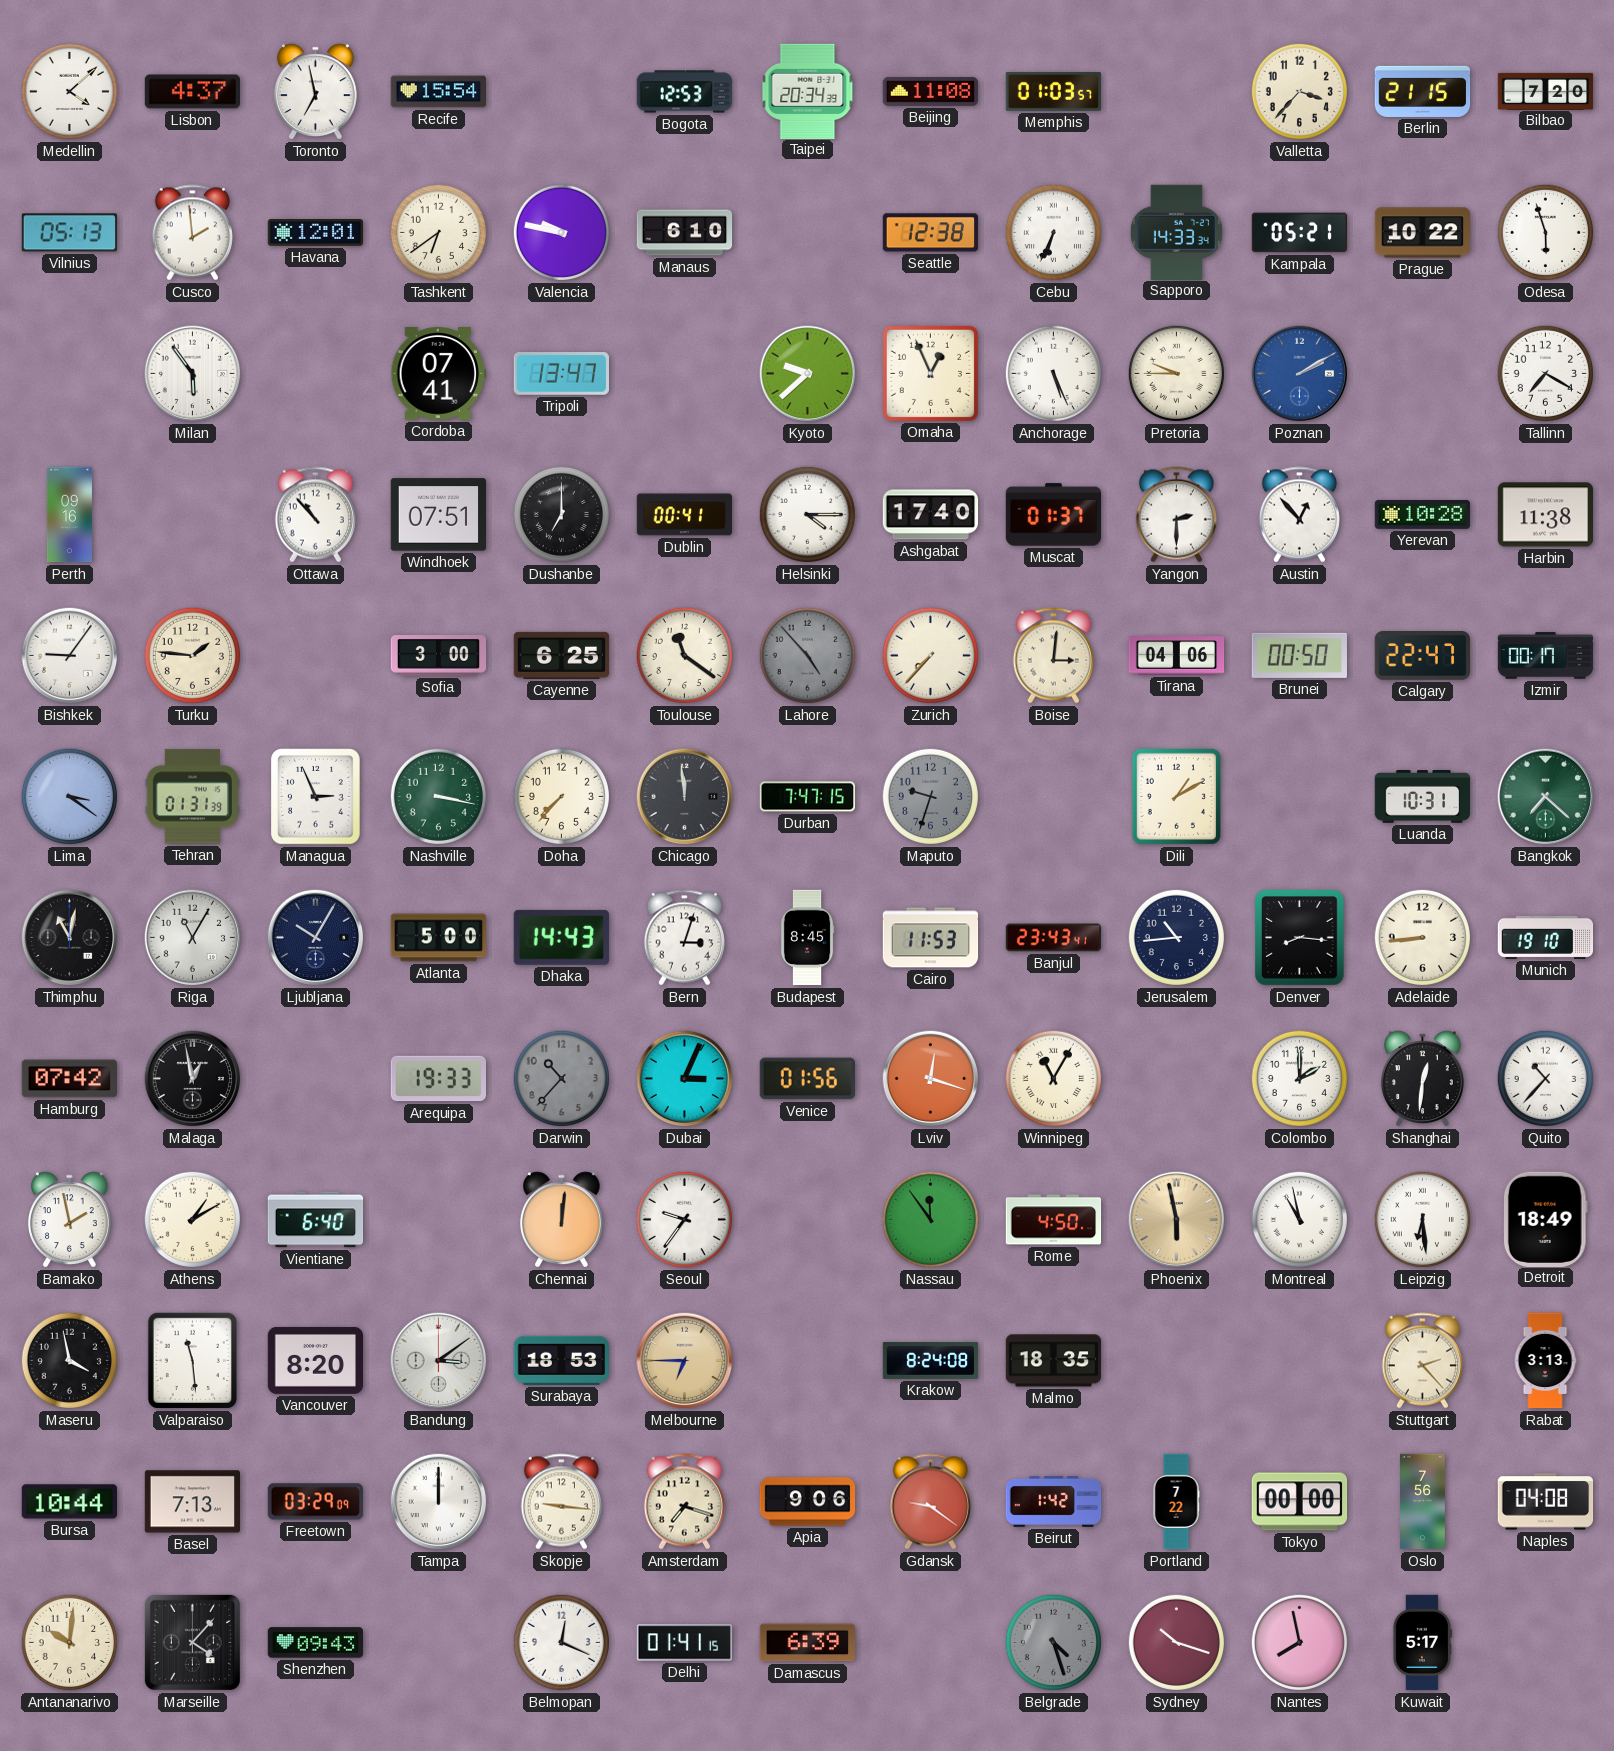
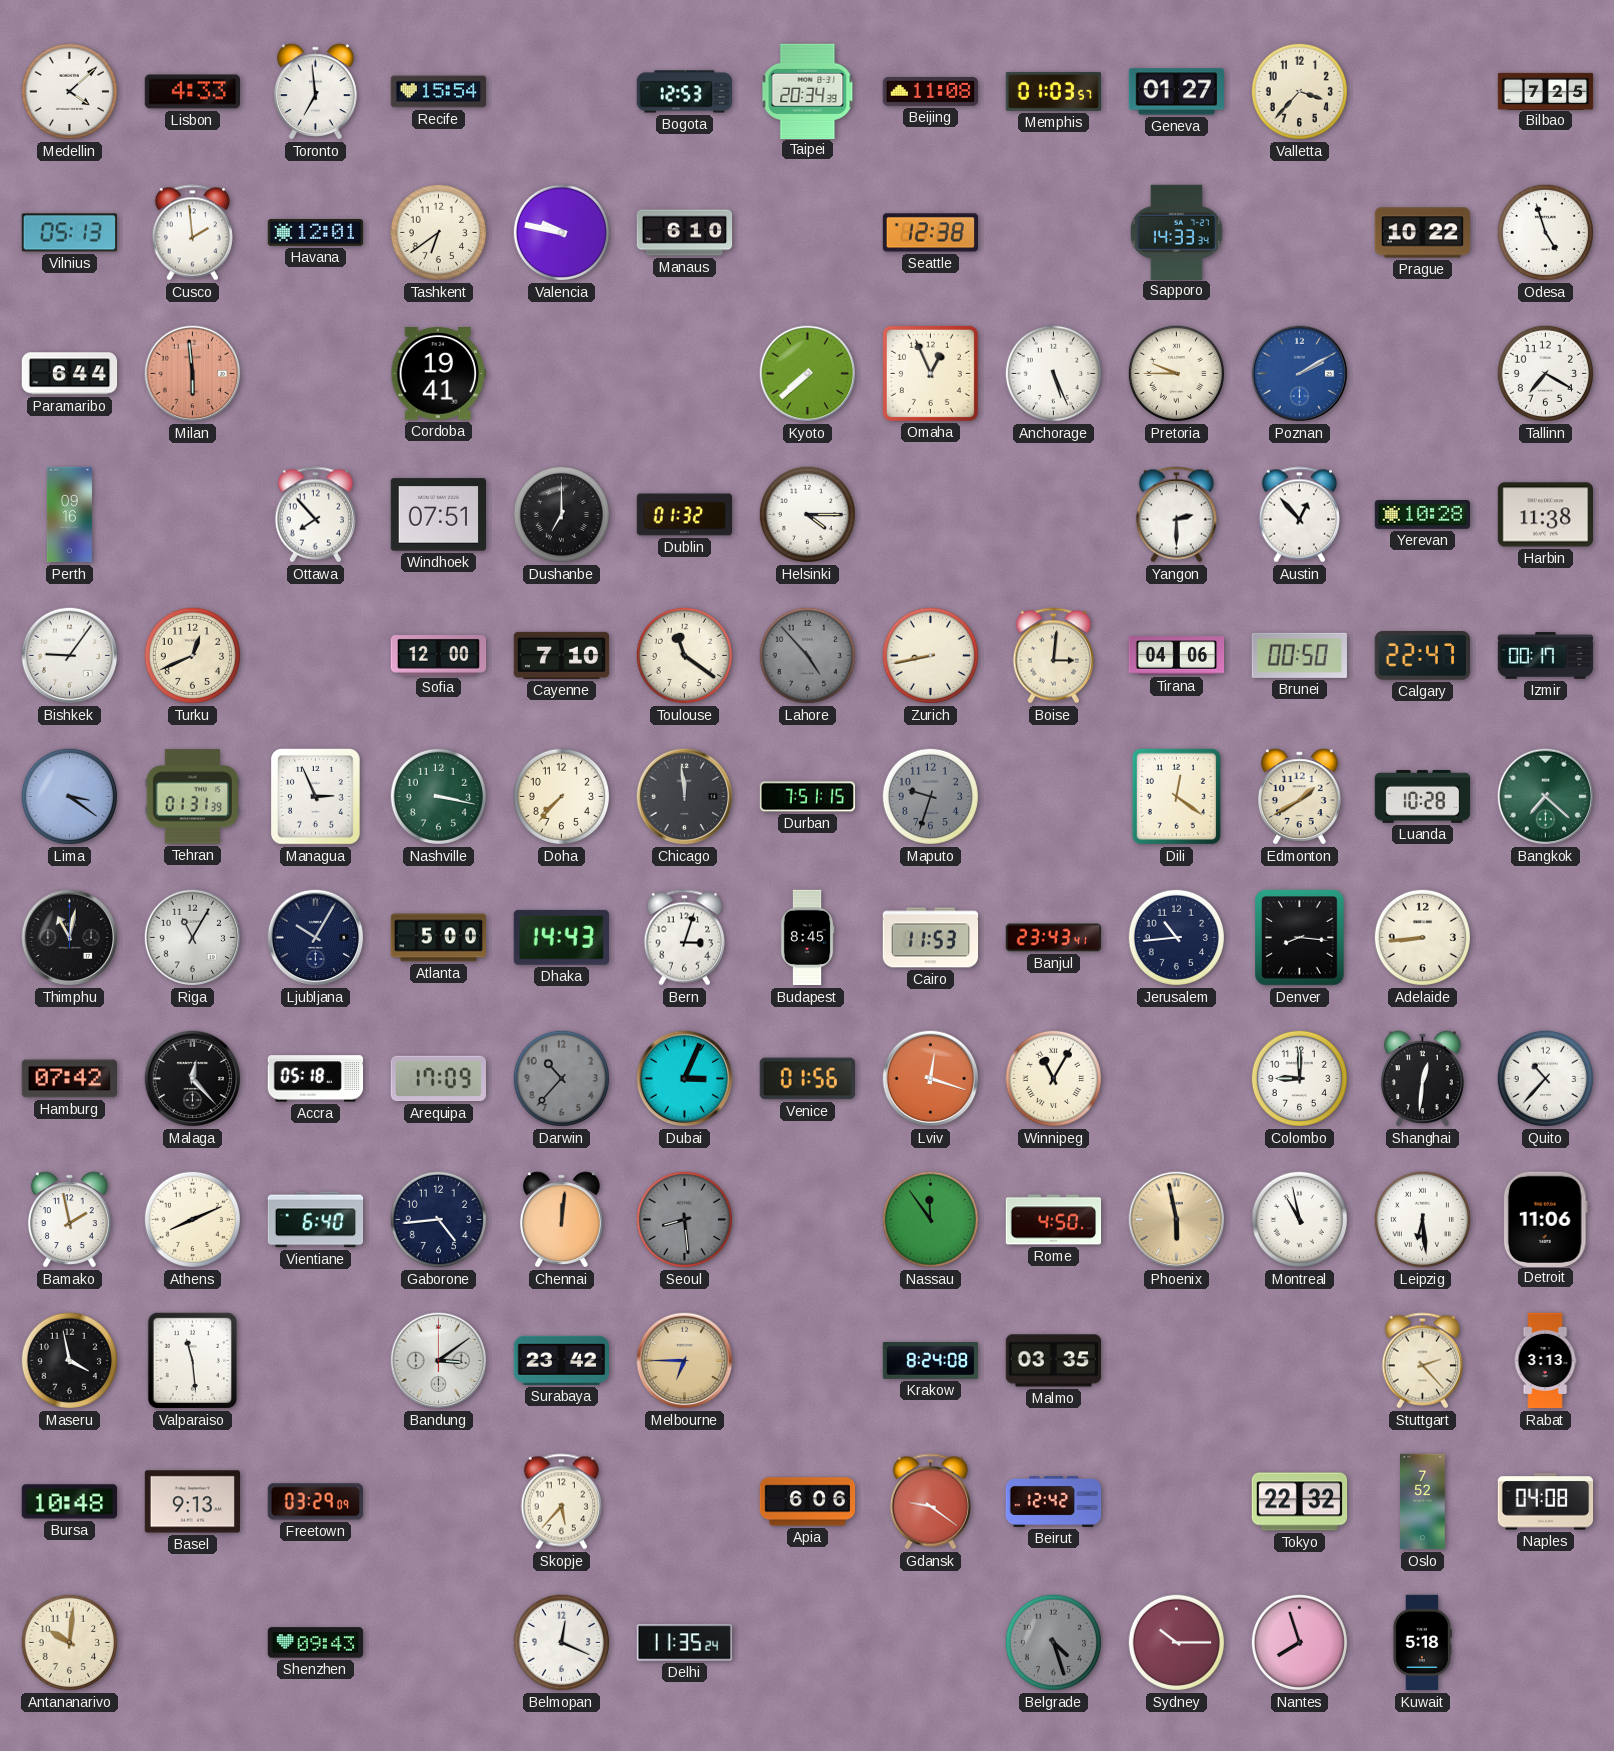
Lisbon: 4:37 -> 4:33 (193, 92)
Toronto: 6:58 -> 6:59 (315, 92)
Geneva: none -> 01:27 (1177, 92)
Berlin: 21:15 -> none (1423, 91)
Bilbao: 7:20 -> 7:25 (1546, 91)
Cebu: 6:34 -> none (1053, 232)
Kampala: 05:21 -> none (1300, 233)
Odesa: 5:57 -> 4:57 (1545, 232)
Paramaribo: none -> 6:44 (70, 374)
Milan: 5:54 -> 5:59 (193, 374)
Milan dial: white -> salmon (193, 374)
Cordoba: 07:41 -> 19:41 (438, 374)
Tripoli: 13:47 -> none (561, 374)
Kyoto: 9:38 -> 7:38 (808, 374)
Ottawa: 10:53 -> 7:53 (315, 515)
Dublin: 00:41 -> 01:32 (685, 515)
Ashgabat: 17:40 -> none (931, 515)
Muscat: 01:37 -> none (1054, 515)
Turku: 1:46 -> 12:41 (192, 655)
Sofia: 3:00 -> 12:00 (439, 656)
Cayenne: 6:25 -> 7:10 (562, 655)
Zurich: 7:37 -> 8:43 (930, 655)
Durban: 7:47 -> 7:51 (808, 797)
Dili: 1:10 -> 12:21 (1176, 796)
Edmonton: none -> 1:40 (1299, 797)
Luanda: 10:31 -> 10:28 (1423, 797)
Munich: 19:10 -> none (1546, 937)
Malaga: 12:58 -> 12:23 (193, 1079)
Accra: none -> 05:18 (316, 1079)
Arequipa: 19:33 -> 17:09 (438, 1079)
Colombo: 2:00 -> 9:00 (1299, 1078)
Athens: 1:10 -> 8:11 (192, 1219)
Gaborone: none -> 4:44 (438, 1219)
Seoul: 9:36 -> 8:29 (684, 1219)
Seoul dial: white -> grey (684, 1219)
Detroit: 18:49 -> 11:06 (1545, 1219)
Vancouver: 8:20 -> none (316, 1360)
Surabaya: 18:53 -> 23:42 (561, 1360)
Malmo: 18:35 -> 03:35 (1054, 1361)
Bursa: 10:44 -> 10:48 (69, 1502)
Basel: 7:13 -> 9:13 (193, 1502)
Tampa: 12:00 -> none (439, 1502)
Skopje: 9:16 -> 5:37 (561, 1502)
Amsterdam: 7:18 -> none (684, 1502)
Apia: 9:06 -> 6:06 (808, 1502)
Beirut: 1:42 -> 12:42 (1054, 1502)
Portland: 7:22 -> none (1176, 1502)
Tokyo: 00:00 -> 22:32 (1300, 1502)
Oslo: 7:56 -> 7:52 (1423, 1502)
Marseille: 4:07 -> none (192, 1642)
Delhi: 01:41 -> 11:35 (685, 1643)
Damascus: 6:39 -> none (807, 1643)
Sydney: 10:18 -> 10:15 (1176, 1642)
Nantes: 7:58 -> 7:57 (1299, 1642)
Kuwait: 5:17 -> 5:18 (1422, 1643)
